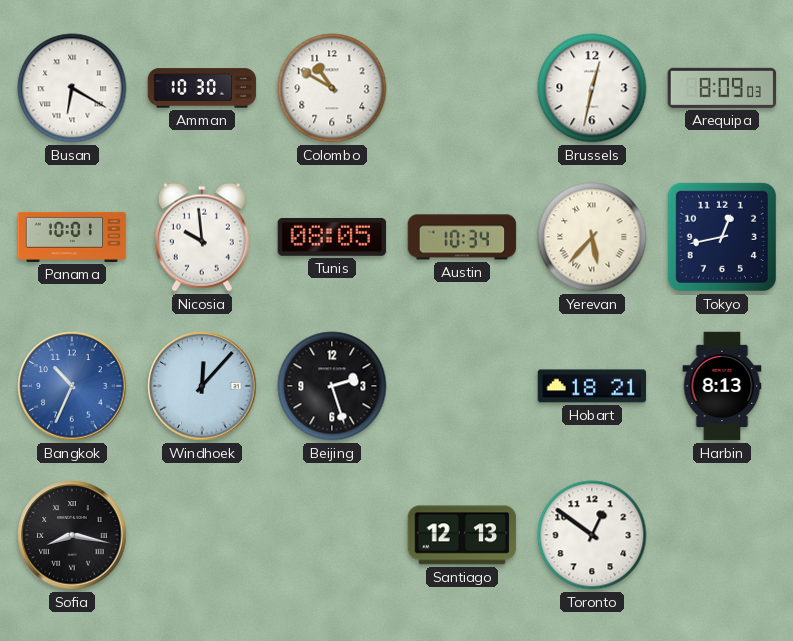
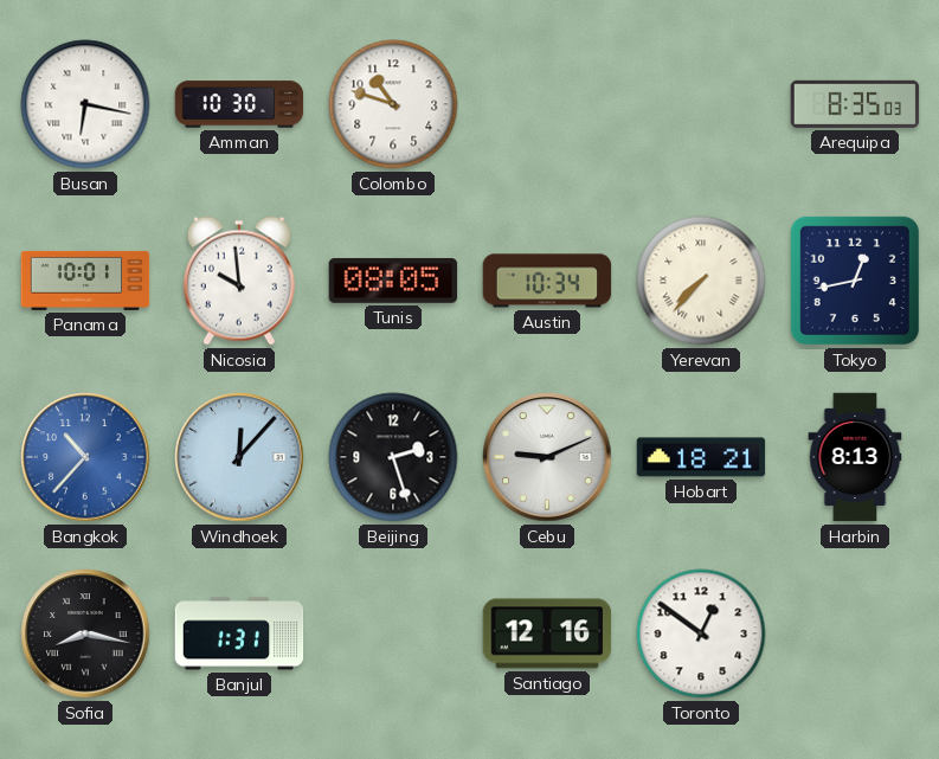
Busan: 6:20 -> 6:17 (85, 104)
Colombo: 10:50 -> 10:48 (393, 104)
Brussels: 12:32 -> none (592, 88)
Arequipa: 8:09 -> 8:35 (855, 104)
Yerevan: 5:37 -> 7:37 (701, 281)
Bangkok: 10:34 -> 10:37 (85, 457)
Cebu: none -> 9:11 (547, 457)
Banjul: none -> 1:31 (239, 633)
Santiago: 12:13 -> 12:16 (547, 633)
